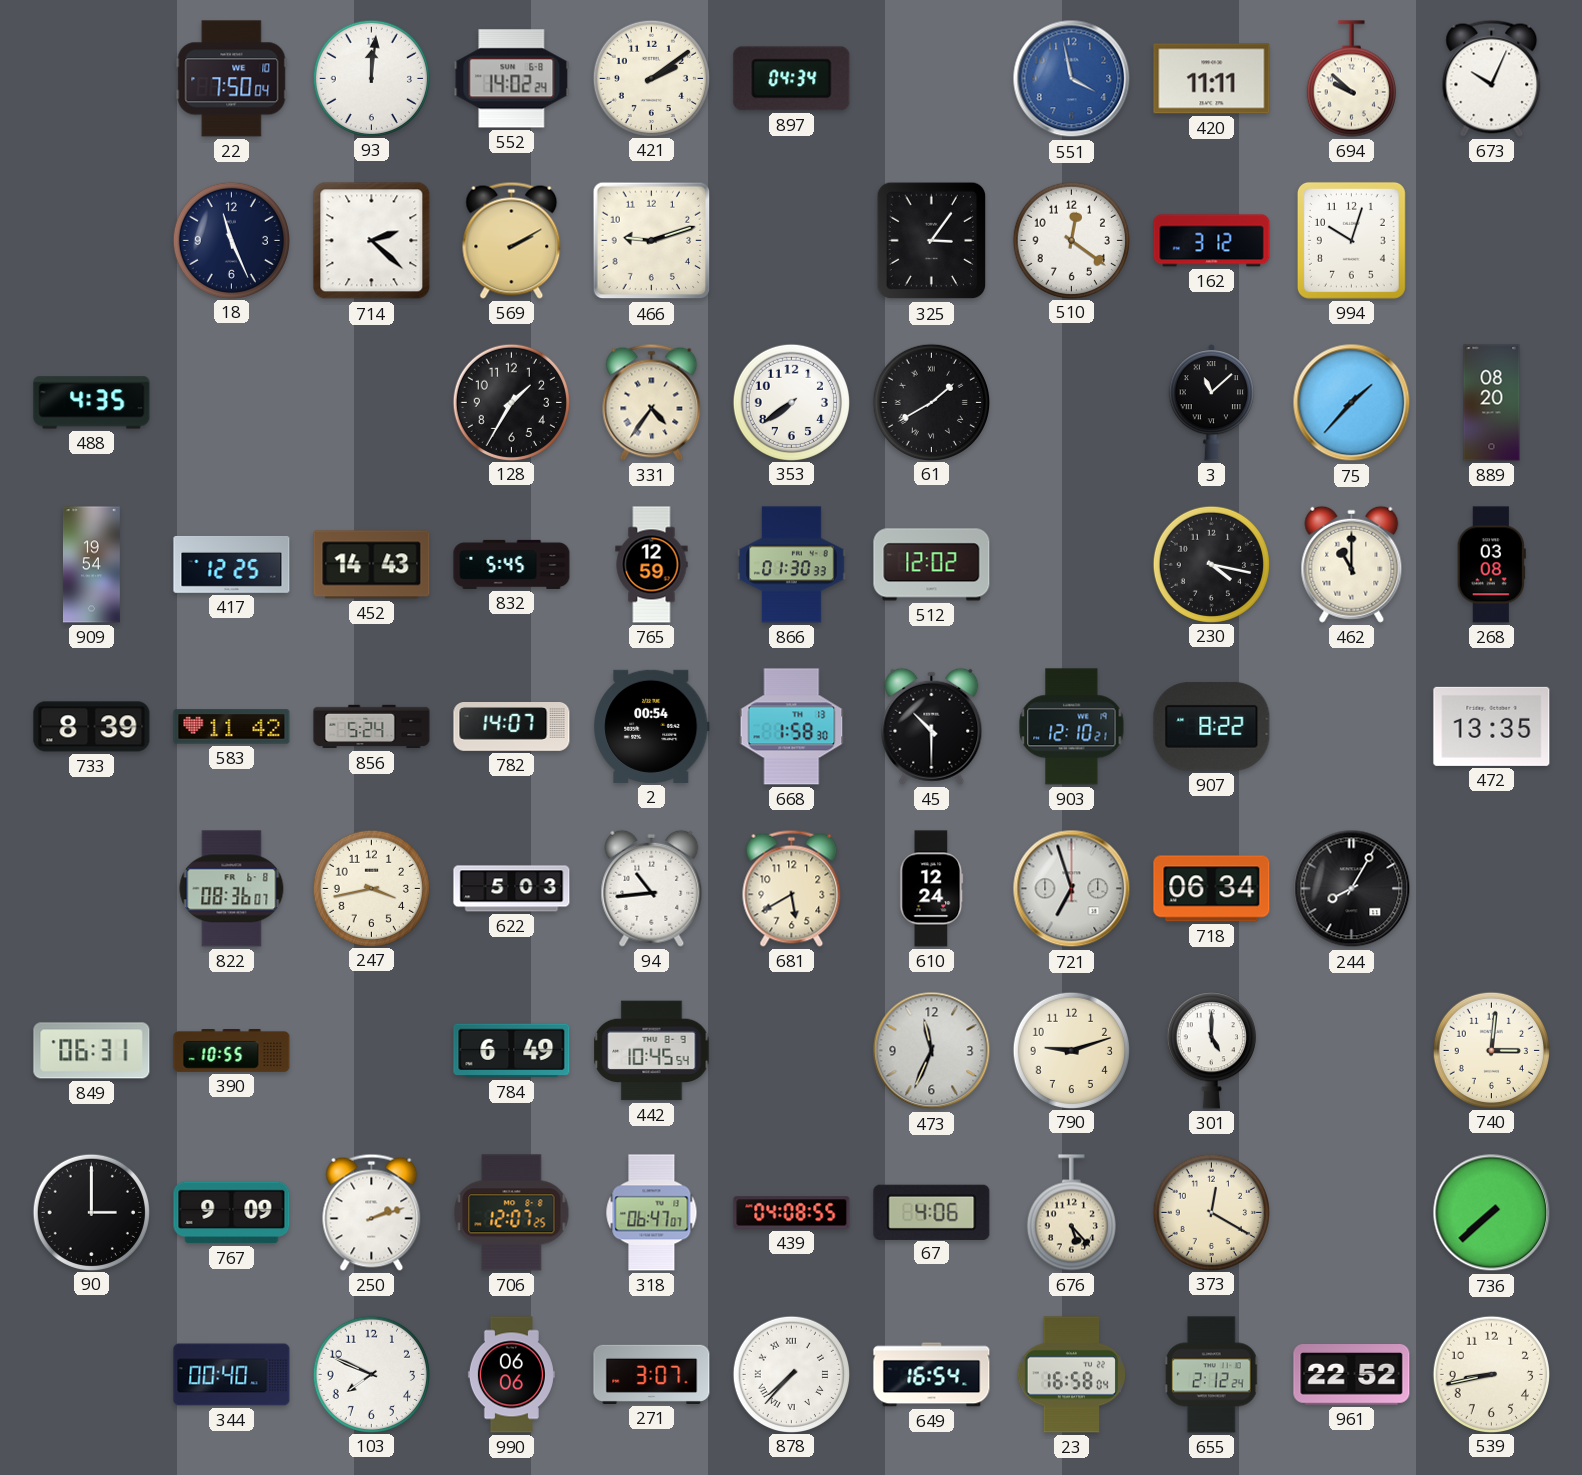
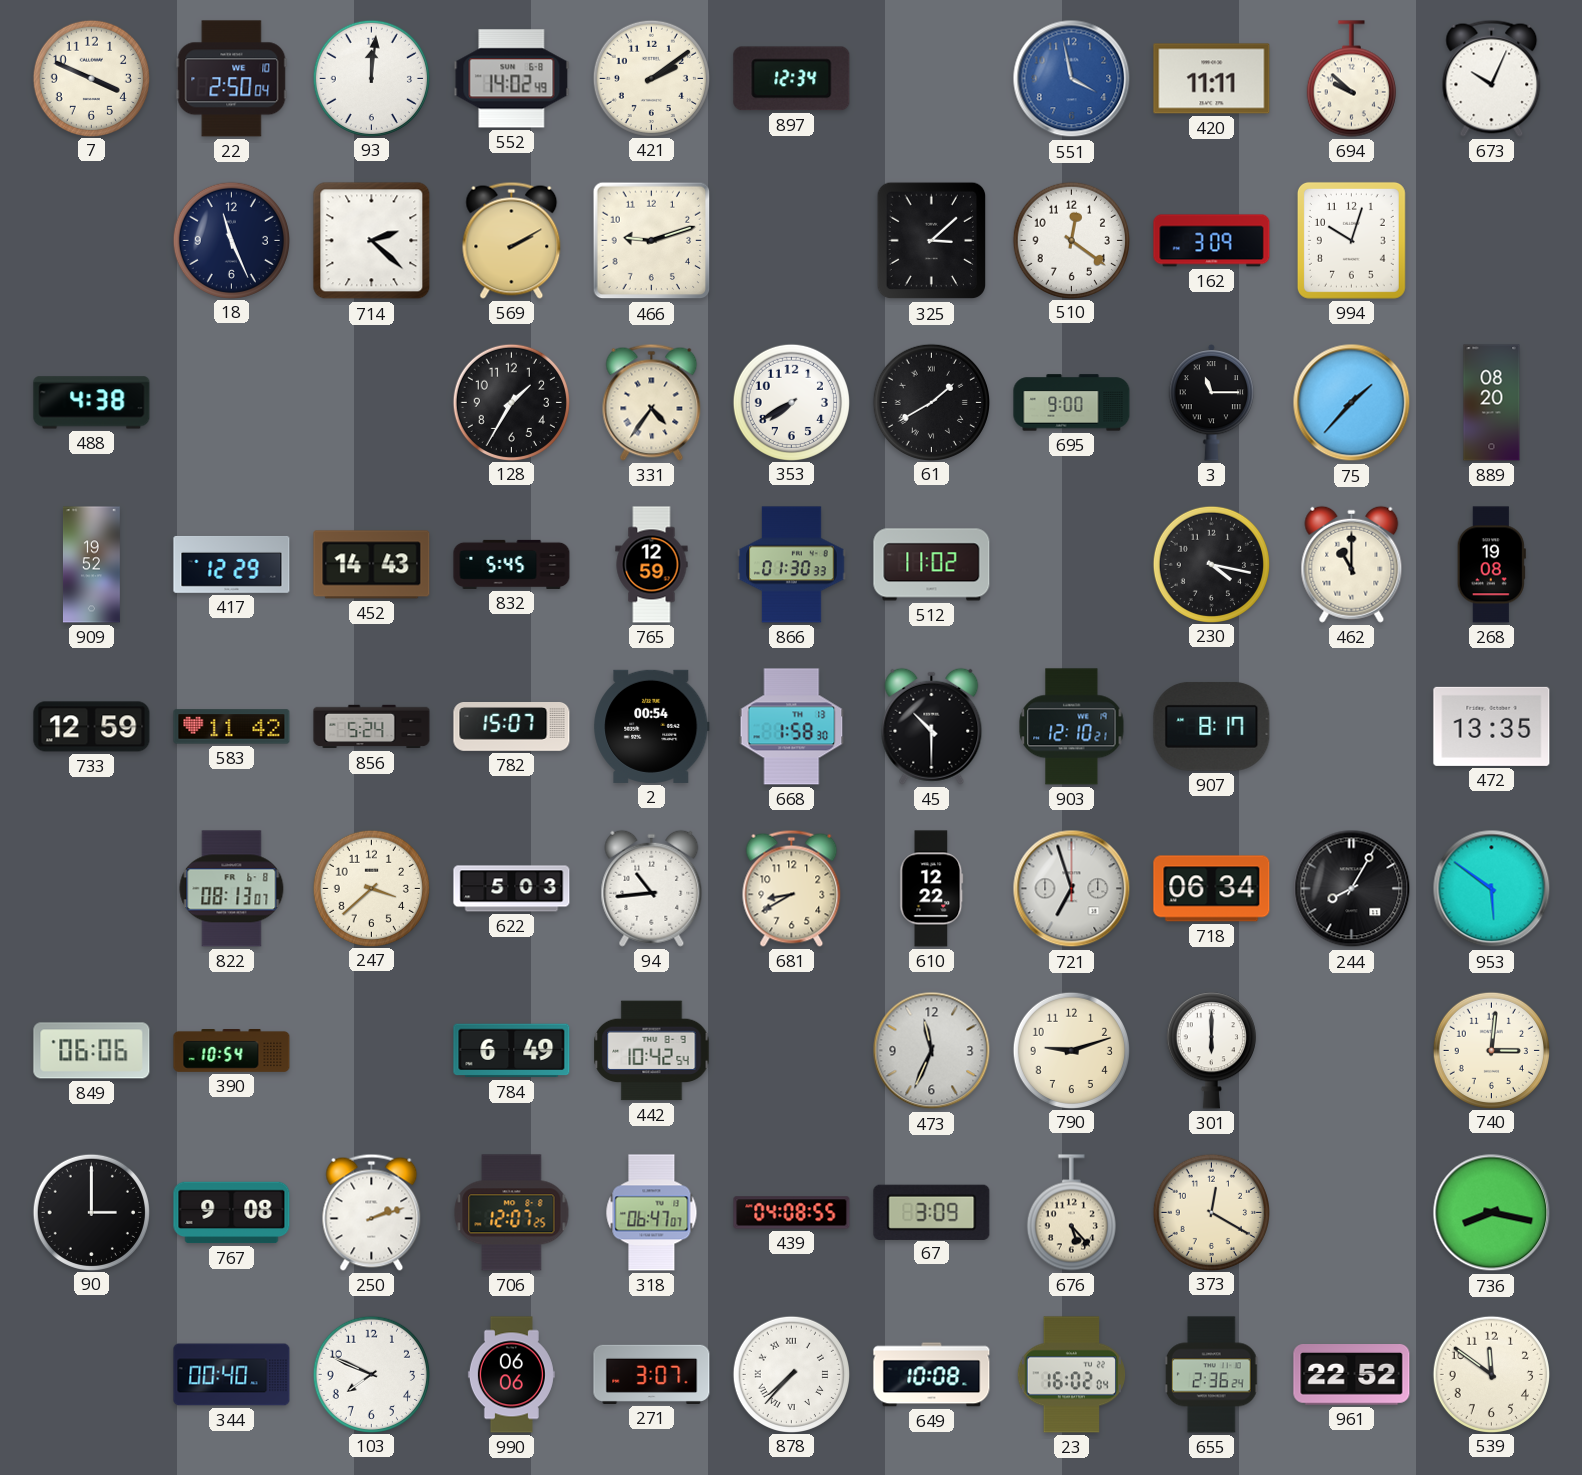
7: none -> 3:49 (91, 78)
22: 7:50 -> 2:50 (232, 79)
552: 14:02:24 -> 14:02:49 (512, 79)
897: 04:34 -> 12:34 (792, 79)
325: 3:06 -> 3:08 (932, 241)
162: 3:12 -> 3:09 (1212, 241)
488: 4:35 -> 4:38 (92, 403)
353: 7:39 -> 7:40 (791, 402)
695: none -> 9:00 (1072, 403)
3: 11:08 -> 11:15 (1212, 403)
909: 19:54 -> 19:52 (91, 565)
417: 12:25 -> 12:29 (232, 564)
512: 12:02 -> 11:02 (932, 565)
268: 03:08 -> 19:08 (1491, 565)
733: 8:39 -> 12:59 (92, 727)
782: 14:07 -> 15:07 (512, 727)
907: 8:22 -> 8:17 (1212, 726)
822: 08:36 -> 08:13 (232, 889)
247: 3:43 -> 3:38 (371, 888)
681: 5:40 -> 8:40 (792, 888)
610: 12:24 -> 12:22 (932, 889)
953: none -> 5:51 (1492, 889)
849: 06:31 -> 06:06 (92, 1051)
390: 10:55 -> 10:54 (232, 1051)
442: 10:45 -> 10:42 (652, 1051)
301: 5:00 -> 6:00 (1211, 1051)
767: 9:09 -> 9:08 (232, 1213)
67: 4:06 -> 3:09 (932, 1212)
736: 7:38 -> 8:17 (1492, 1213)
649: 16:54 -> 10:08 (932, 1375)
23: 16:58 -> 16:02 (1071, 1375)
655: 2:12 -> 2:36 (1211, 1375)
539: 8:43 -> 11:51 (1491, 1374)
